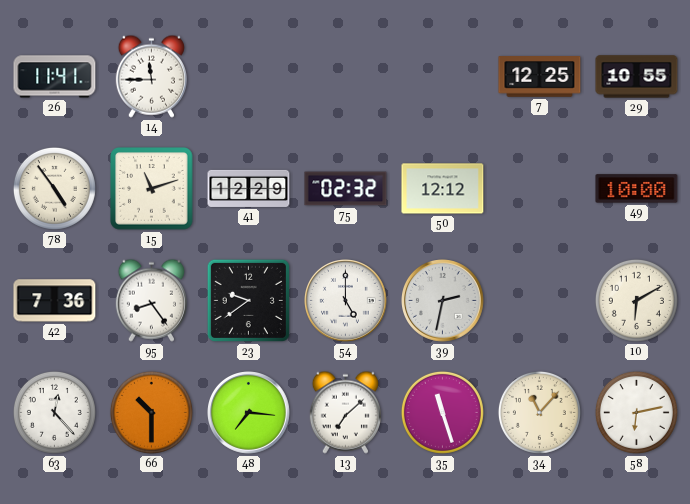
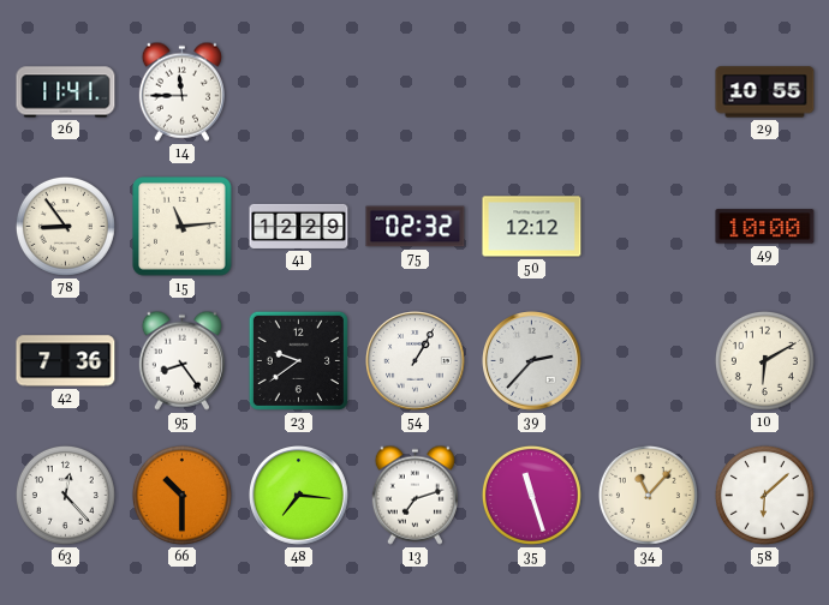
7: 12:25 -> none (540, 77)
78: 4:54 -> 8:54 (65, 226)
15: 11:12 -> 11:14 (183, 227)
54: 5:00 -> 1:05 (416, 361)
39: 2:32 -> 2:37 (532, 361)
13: 7:08 -> 7:12 (415, 495)
58: 6:13 -> 6:08 (764, 495)
